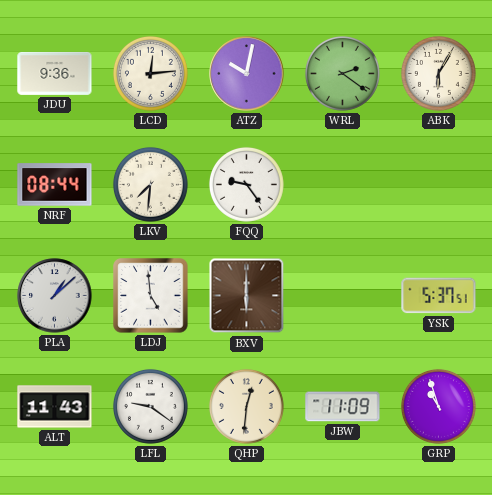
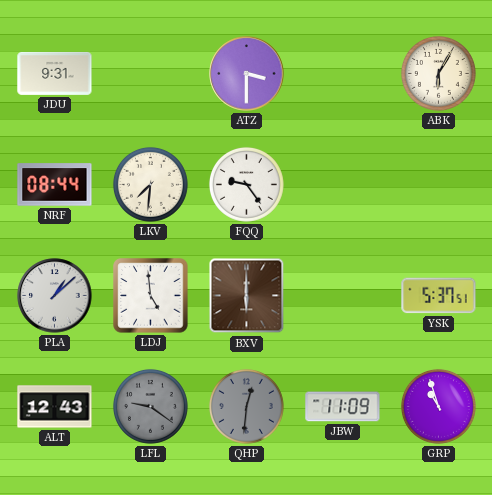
JDU: 9:36 -> 9:31 (55, 73)
LCD: 12:14 -> none (150, 73)
ATZ: 10:02 -> 3:30 (247, 74)
WRL: 2:21 -> none (342, 73)
ALT: 11:43 -> 12:43 (55, 407)
LFL dial: white -> grey (150, 406)
QHP dial: cream -> grey (246, 406)
